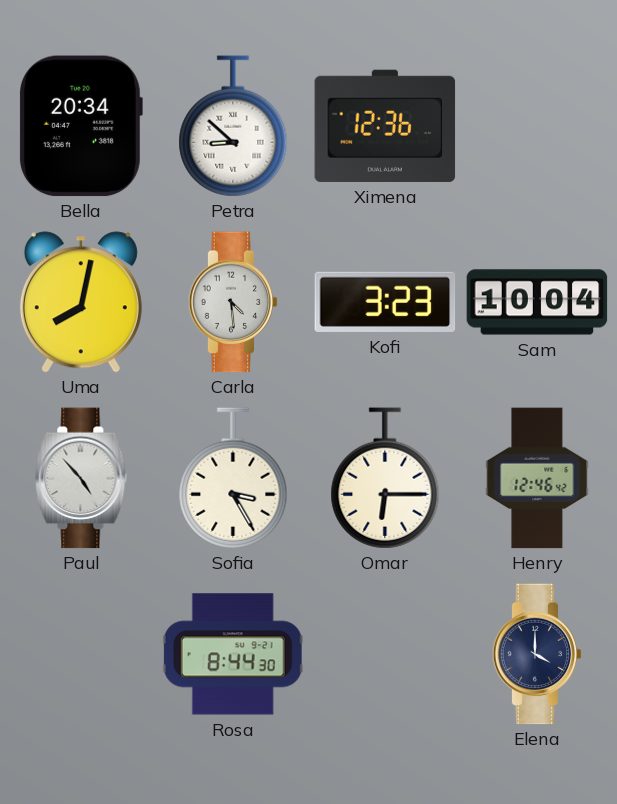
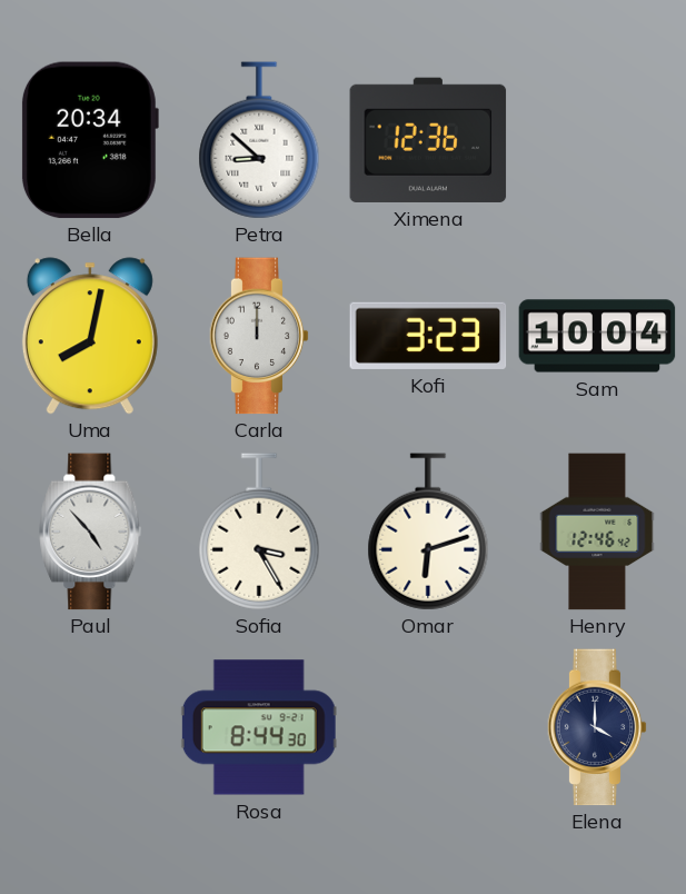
Carla: 4:29 -> 12:00 (259, 336)
Omar: 6:15 -> 6:12 (428, 532)
